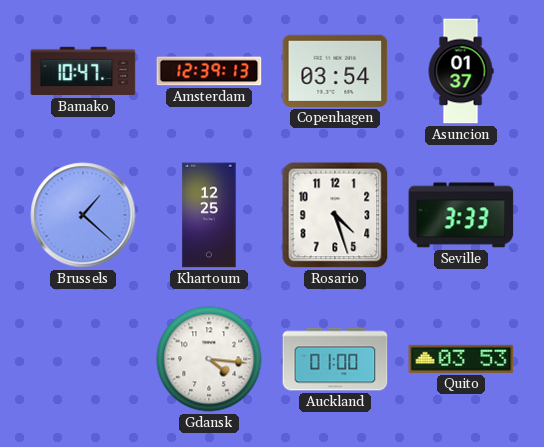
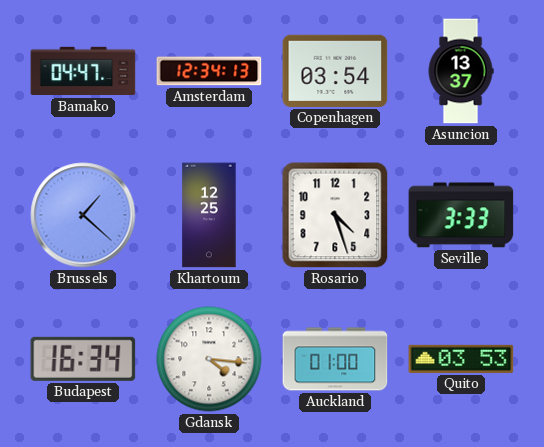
Bamako: 10:47 -> 04:47 (83, 71)
Amsterdam: 12:39 -> 12:34 (209, 71)
Asuncion: 01:37 -> 13:37 (461, 71)
Budapest: none -> 16:34 (83, 359)
